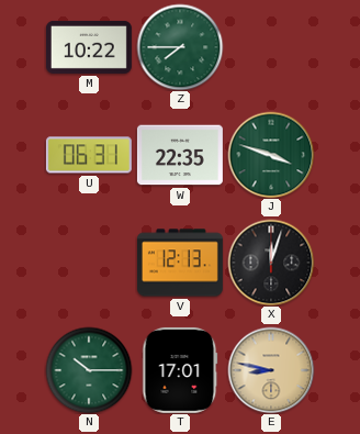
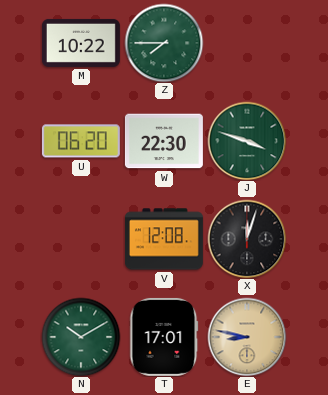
U: 06:31 -> 06:20 (81, 141)
W: 22:35 -> 22:30 (164, 141)
V: 12:13 -> 12:08 (164, 239)
N: 10:15 -> 10:10 (81, 337)
